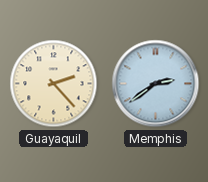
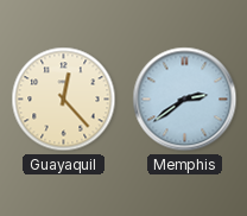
Guayaquil: 2:23 -> 12:23 (64, 100)
